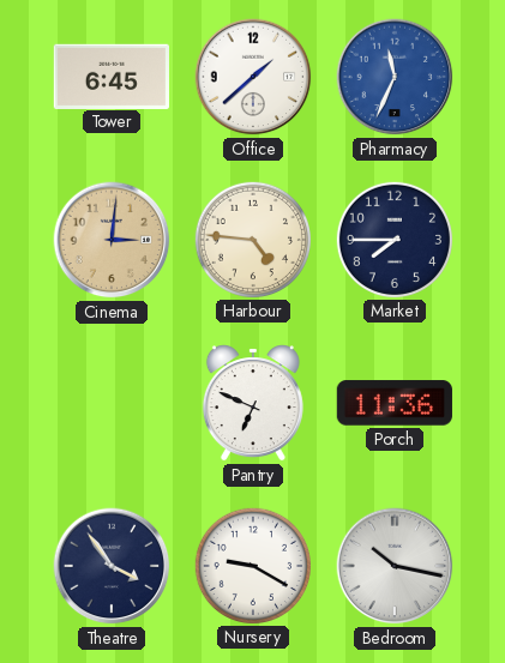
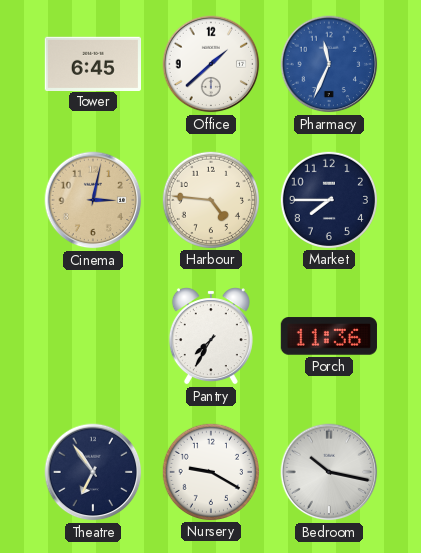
Cinema: 3:01 -> 3:02 (93, 200)
Pantry: 6:49 -> 7:35 (211, 336)
Theatre: 3:54 -> 6:54 (93, 472)
